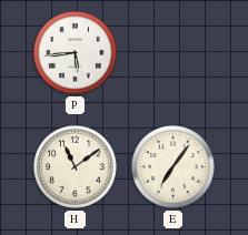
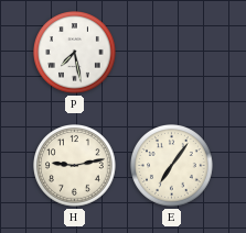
P: 5:44 -> 7:28 (75, 53)
H: 11:09 -> 9:13 (75, 166)
